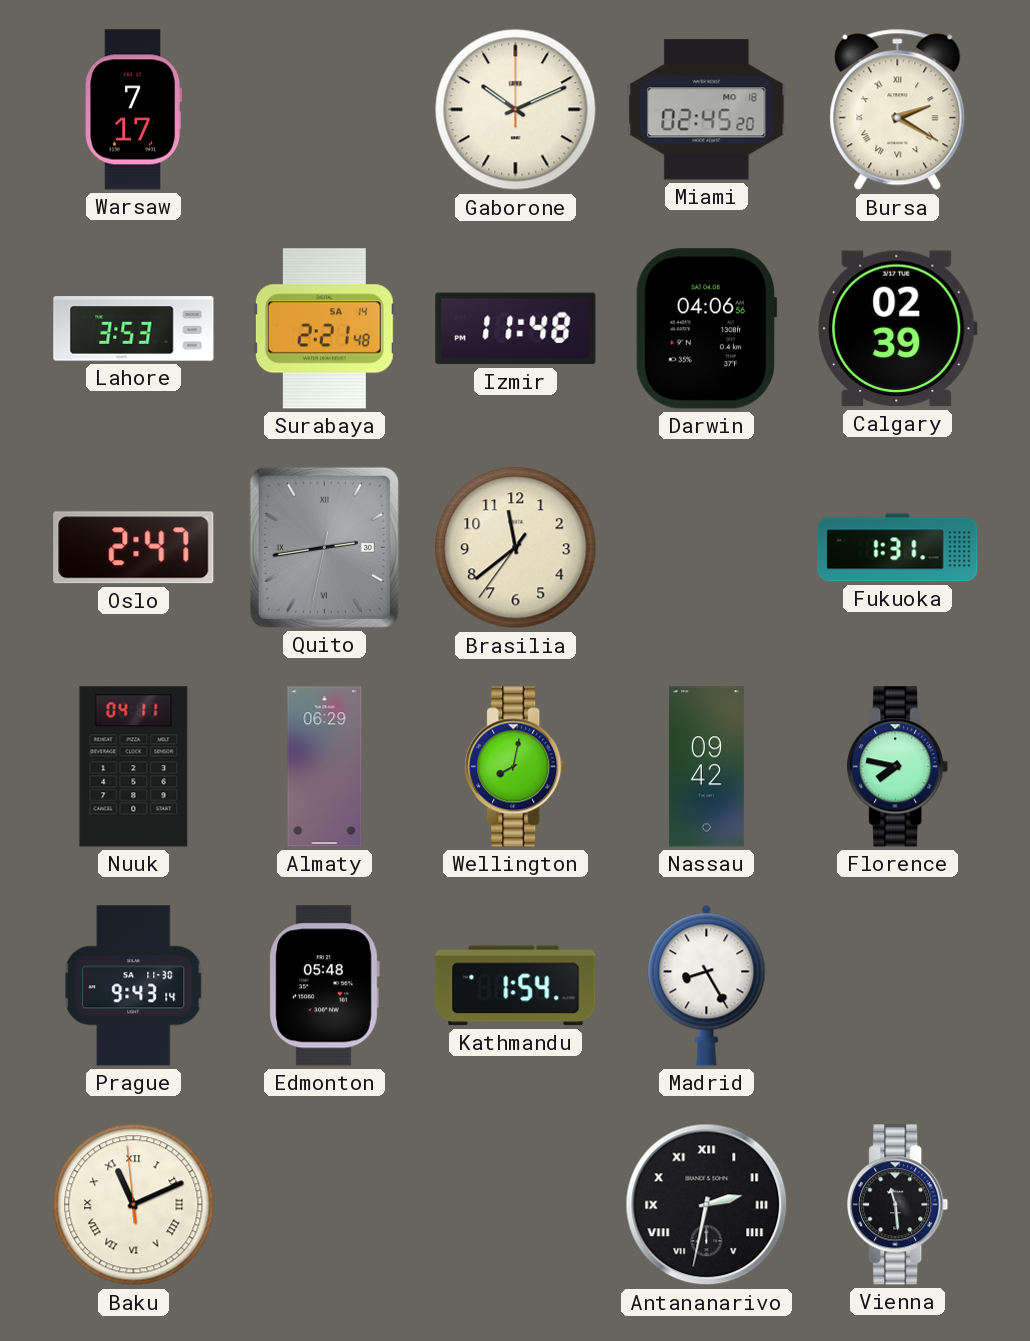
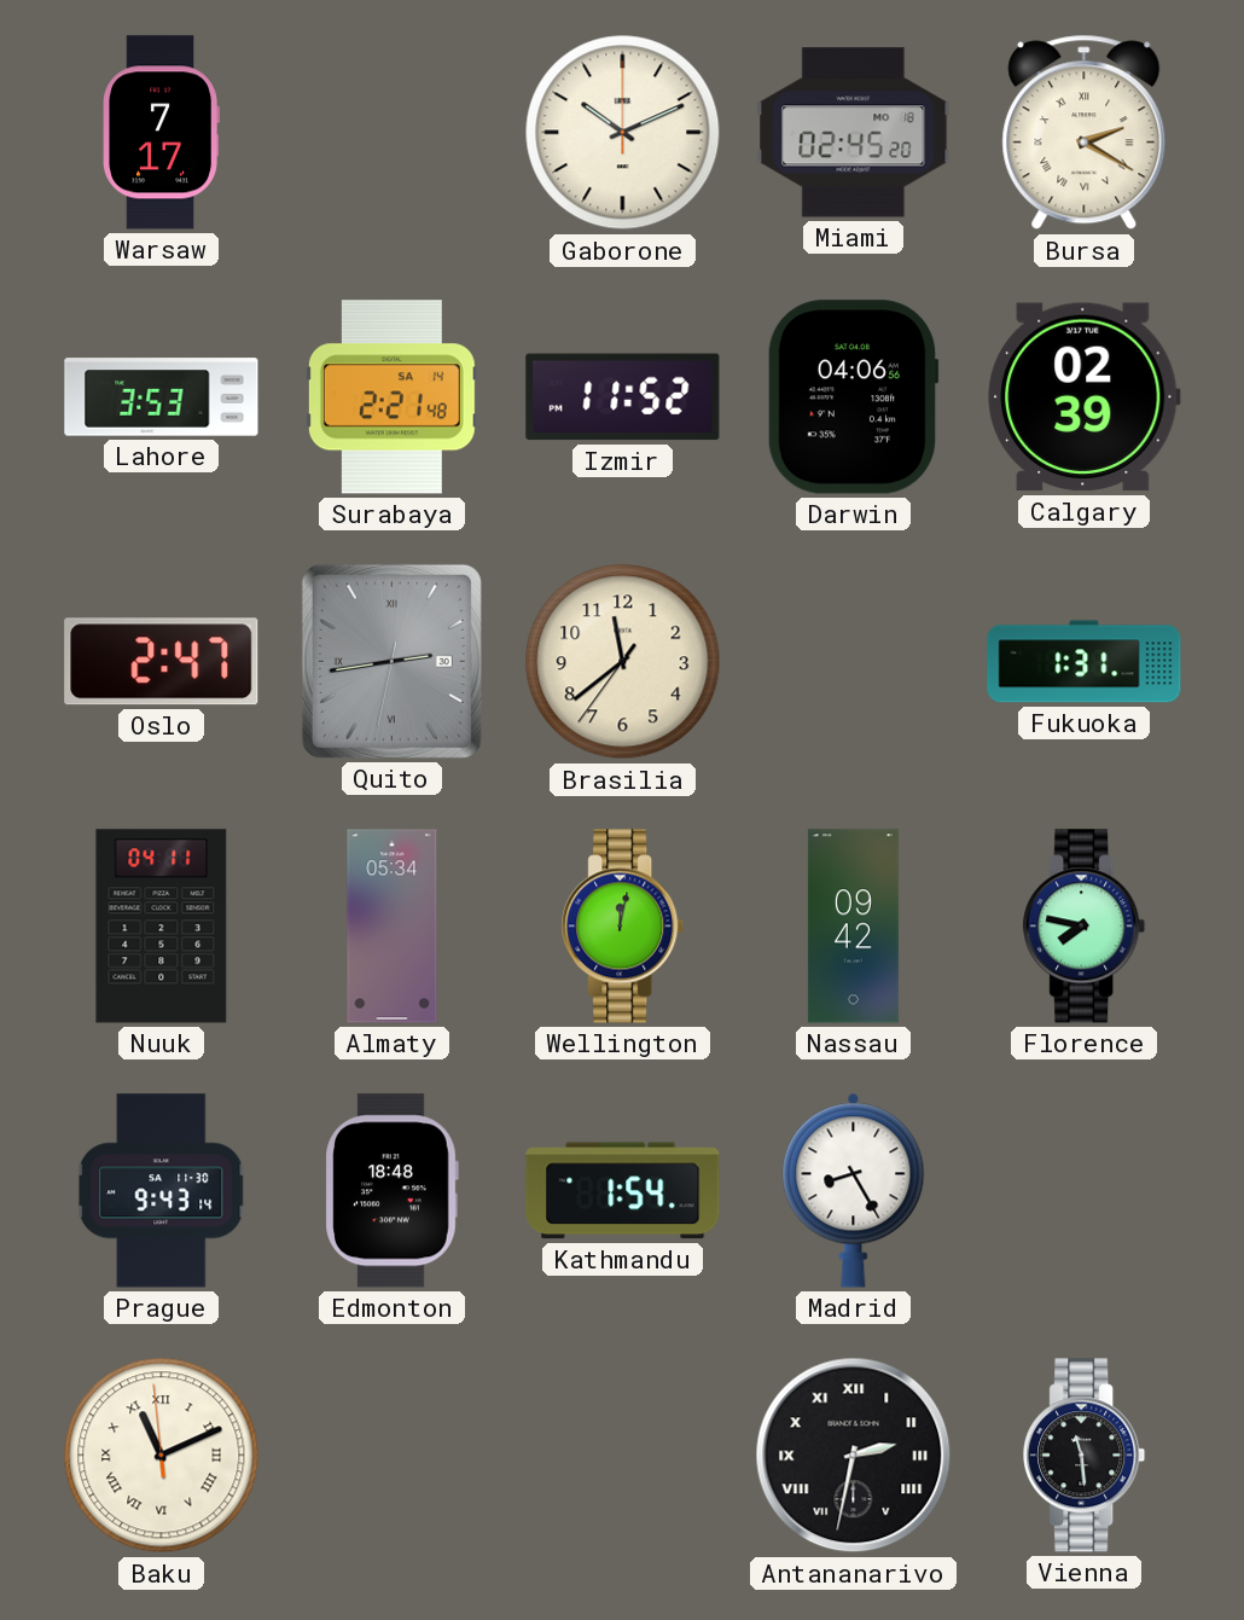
Izmir: 11:48 -> 11:52 (623, 397)
Almaty: 06:29 -> 05:34 (393, 927)
Wellington: 8:02 -> 12:02 (623, 927)
Edmonton: 05:48 -> 18:48 (391, 1191)
